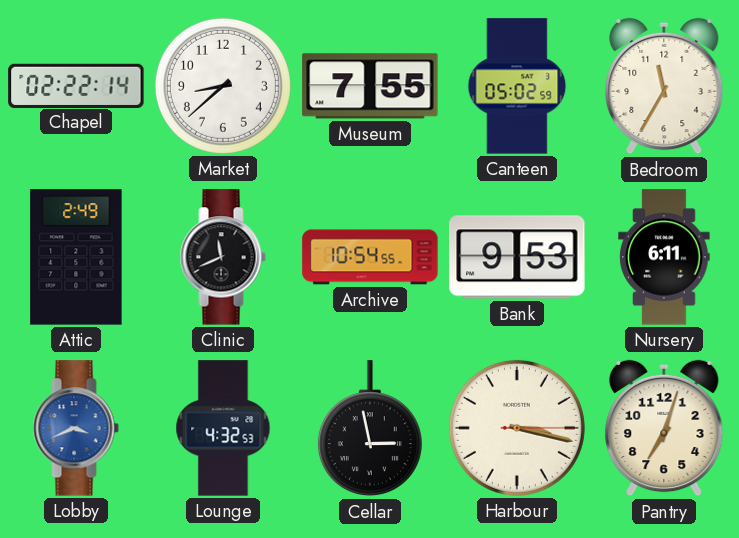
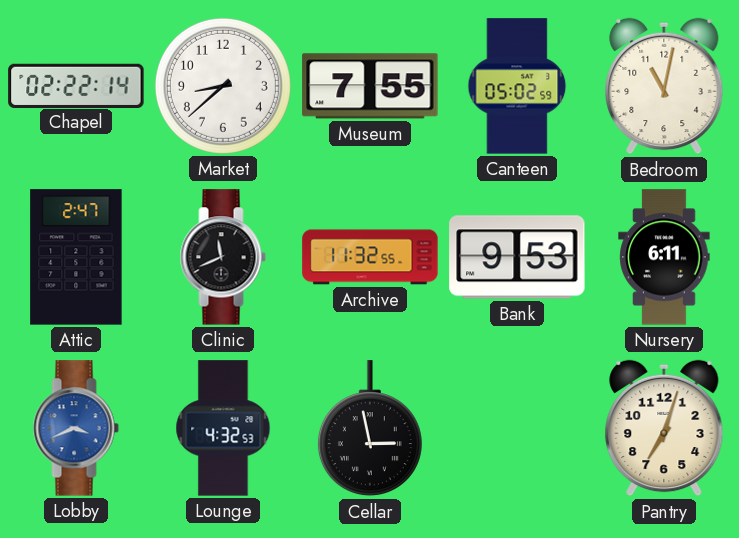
Bedroom: 11:35 -> 11:02 (664, 86)
Attic: 2:49 -> 2:47 (76, 257)
Archive: 10:54 -> 11:32 (370, 257)
Harbour: 3:17 -> none (517, 428)
